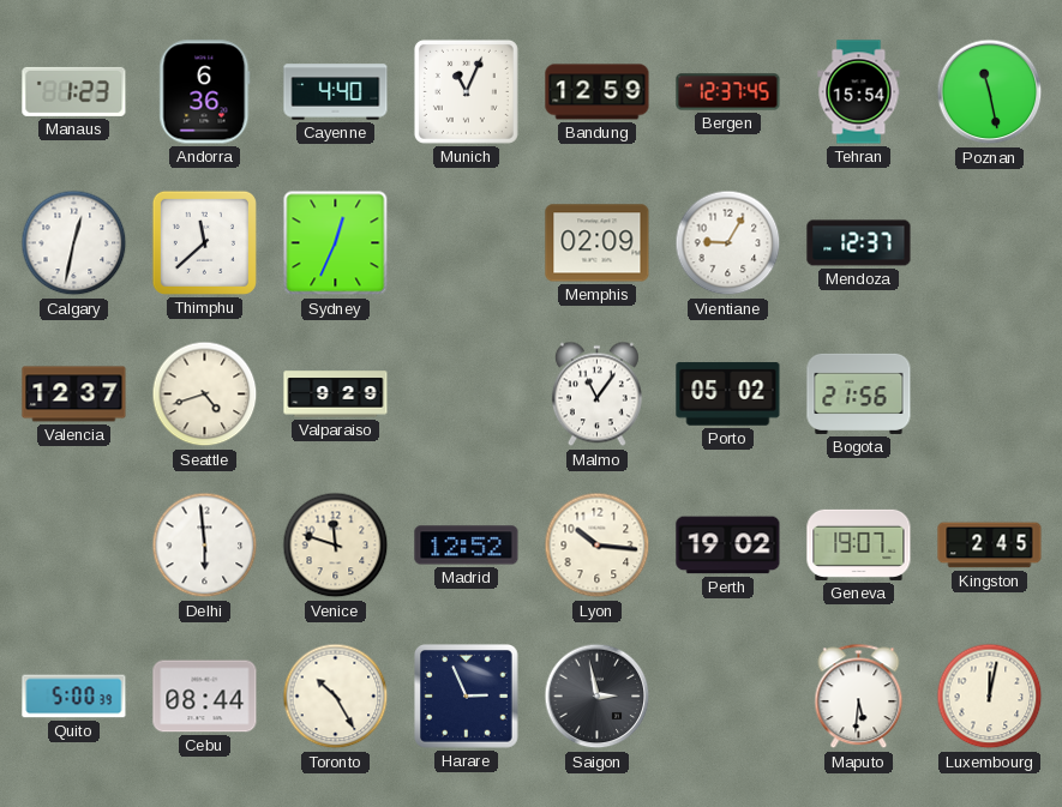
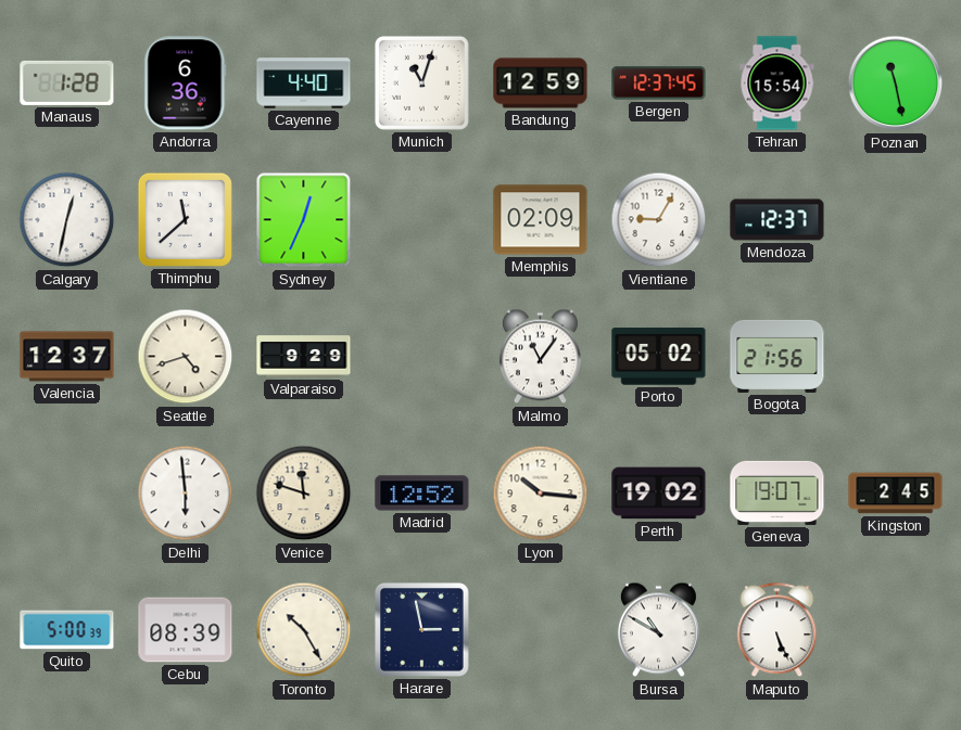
Manaus: 1:23 -> 1:28 (67, 82)
Munich: 11:04 -> 11:03 (421, 82)
Cebu: 08:44 -> 08:39 (186, 630)
Harare: 2:56 -> 2:58 (422, 630)
Saigon: 2:58 -> none (598, 697)
Bursa: none -> 10:50 (658, 630)
Maputo: 5:31 -> 5:26 (777, 630)
Luxembourg: 12:02 -> none (990, 697)
